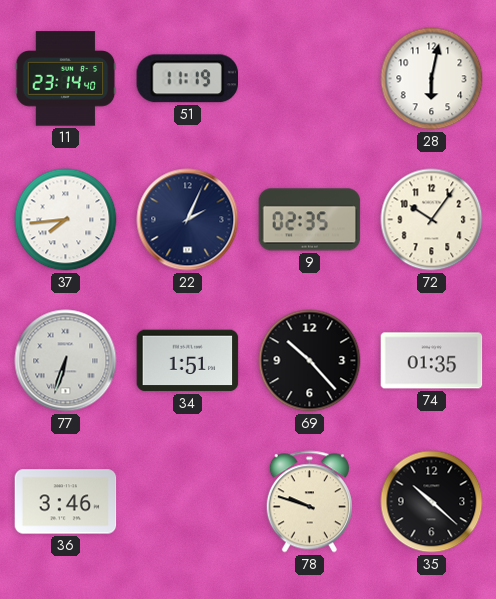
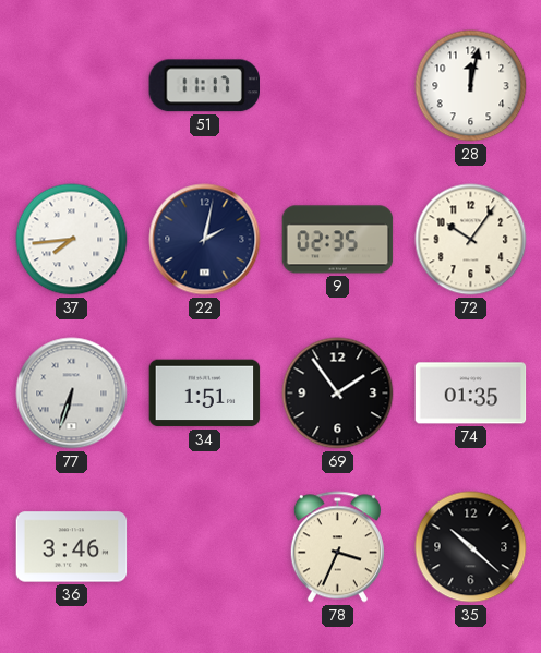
11: 23:14 -> none (66, 79)
51: 11:19 -> 11:17 (204, 86)
28: 6:02 -> 12:02 (471, 86)
22: 2:04 -> 2:02 (205, 240)
69: 10:23 -> 1:54 (338, 394)
78: 9:48 -> 3:34 (337, 547)
